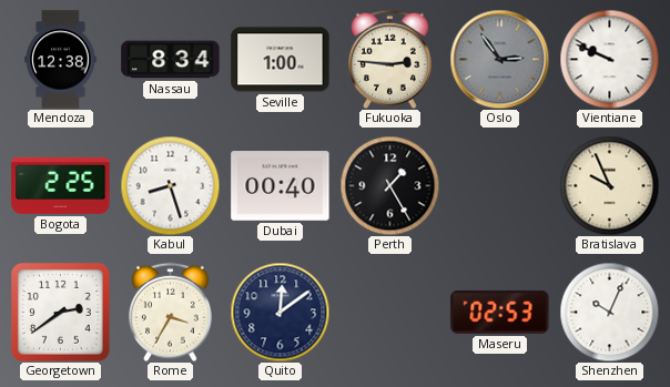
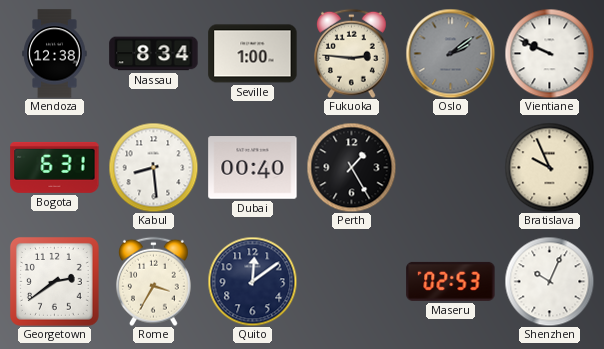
Oslo: 2:54 -> 2:09 (450, 53)
Bogota: 2:25 -> 6:31 (55, 167)
Kabul: 8:27 -> 8:29 (153, 167)
